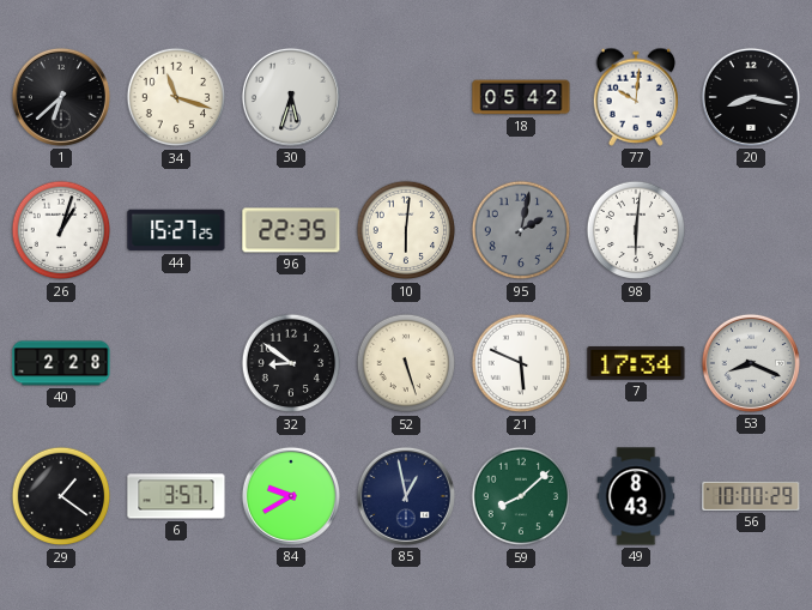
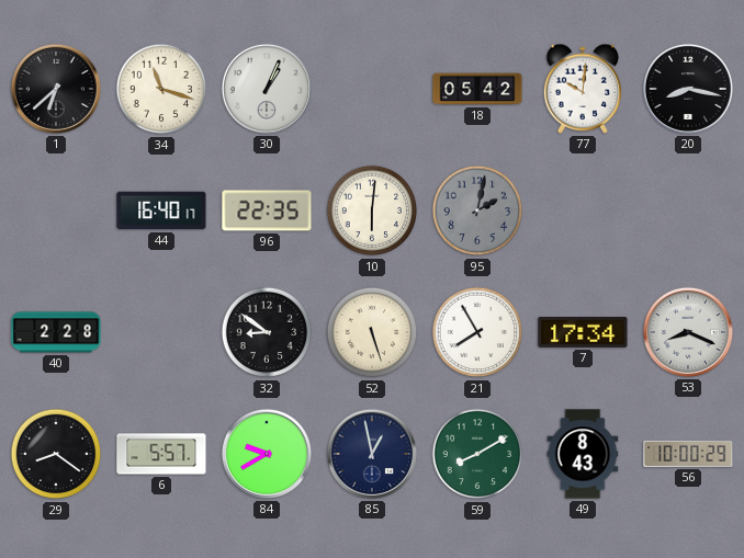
30: 5:33 -> 1:04 (267, 89)
26: 1:03 -> none (61, 230)
44: 15:27 -> 16:40 (161, 210)
98: 6:01 -> none (636, 230)
21: 5:49 -> 7:55 (477, 332)
29: 1:21 -> 8:21 (56, 454)
6: 3:57 -> 5:57 (161, 454)
59: 8:08 -> 8:10 (477, 454)
